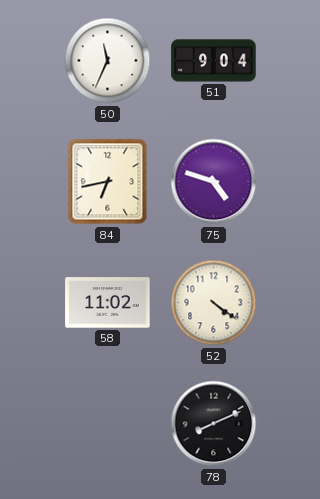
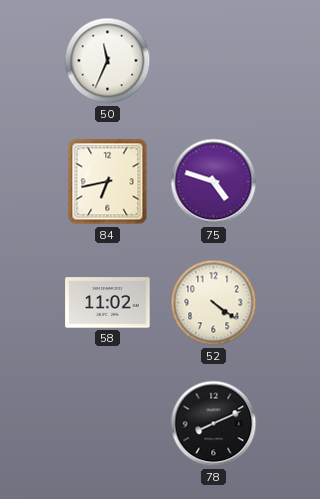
51: 9:04 -> none (214, 61)
